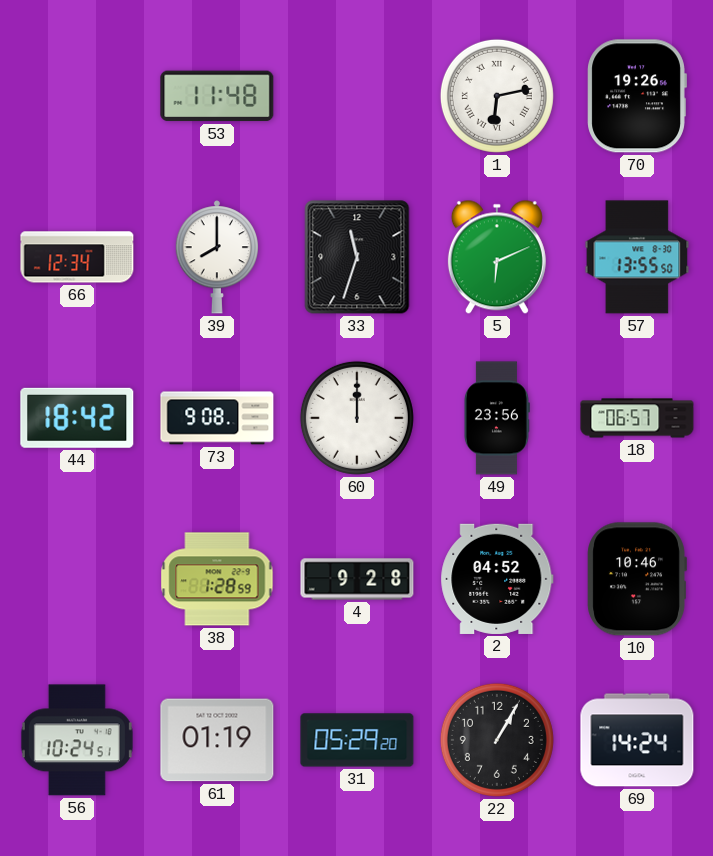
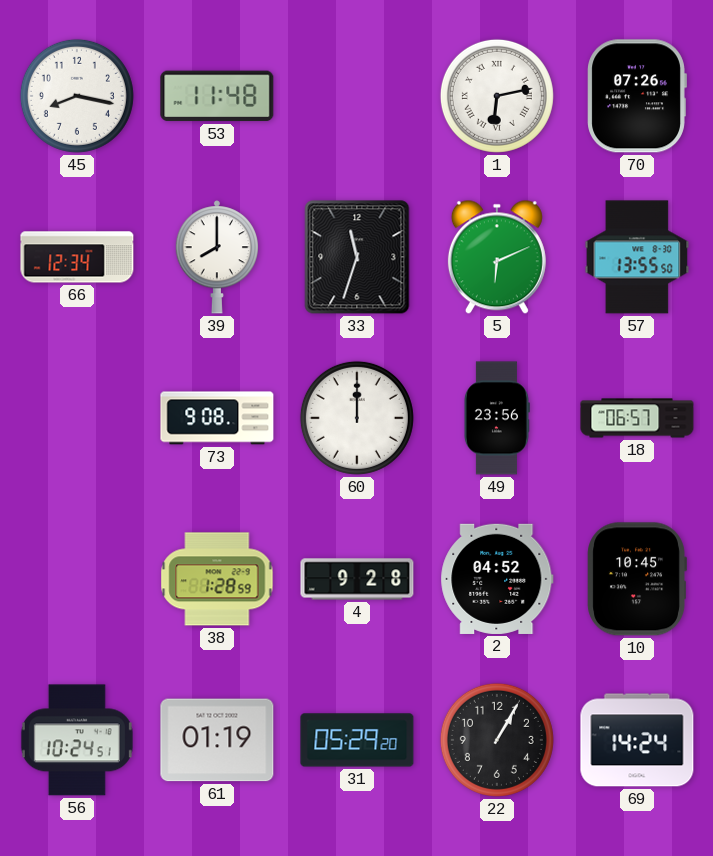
45: none -> 8:17 (77, 96)
70: 19:26 -> 07:26 (637, 96)
44: 18:42 -> none (77, 418)
10: 10:46 -> 10:45 (637, 579)
